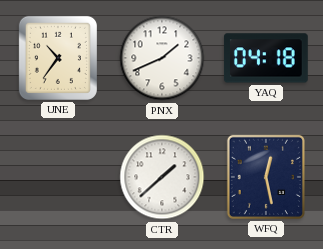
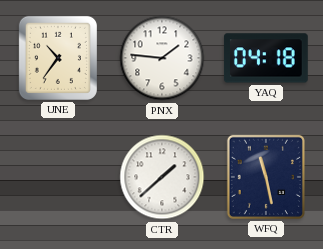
PNX: 1:41 -> 1:46 (162, 58)
WFQ: 12:28 -> 11:28 (266, 177)
